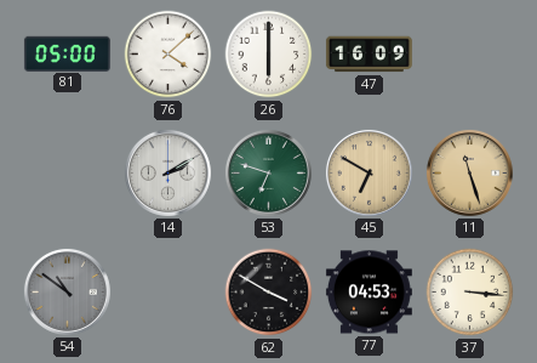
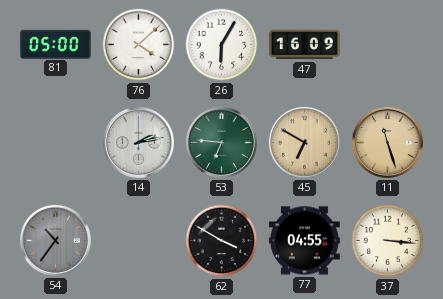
26: 6:00 -> 6:05 (222, 45)
14: 2:10 -> 2:13 (138, 142)
53: 6:48 -> 6:46 (221, 142)
54: 10:51 -> 10:36 (55, 240)
77: 04:53 -> 04:55 (304, 241)
